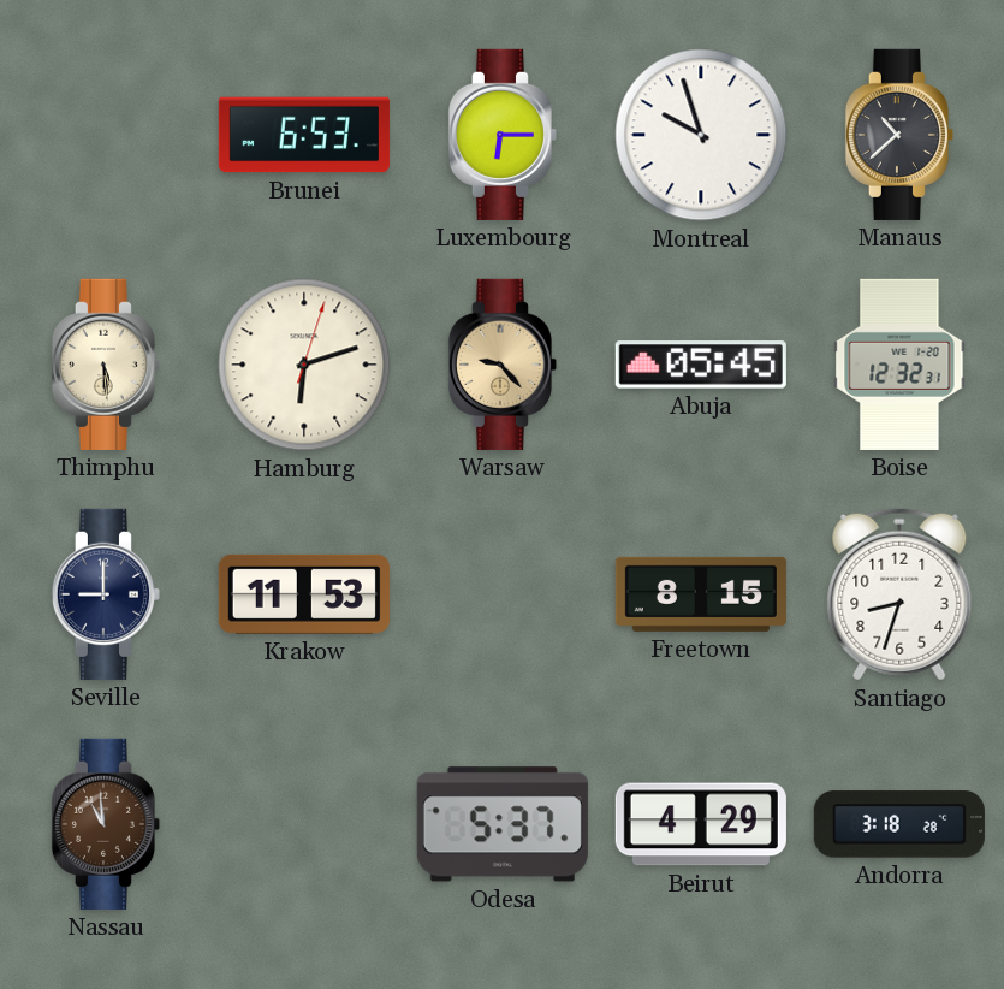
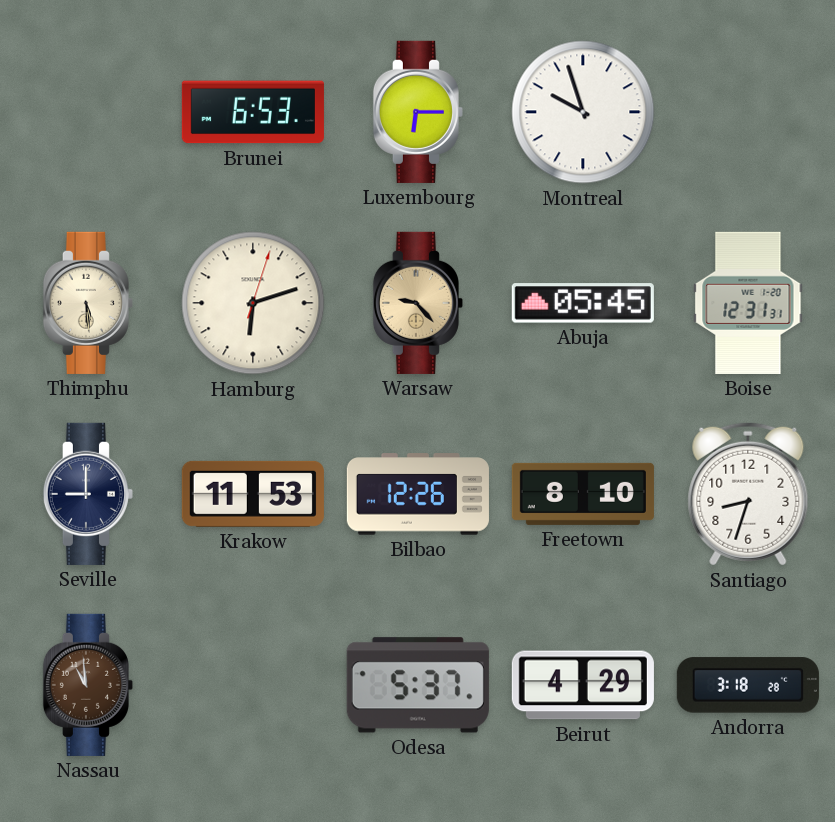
Manaus: 10:38 -> none (899, 135)
Boise: 12:32 -> 12:31 (748, 303)
Bilbao: none -> 12:26 (418, 494)
Freetown: 8:15 -> 8:10 (583, 494)
